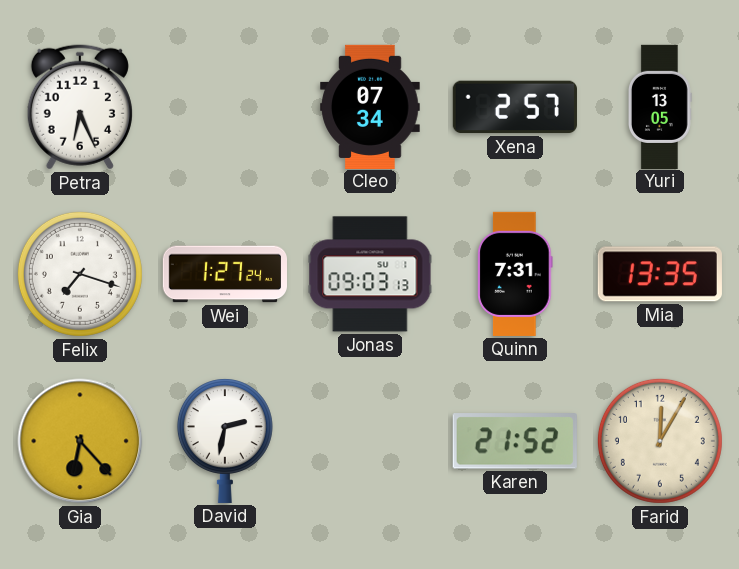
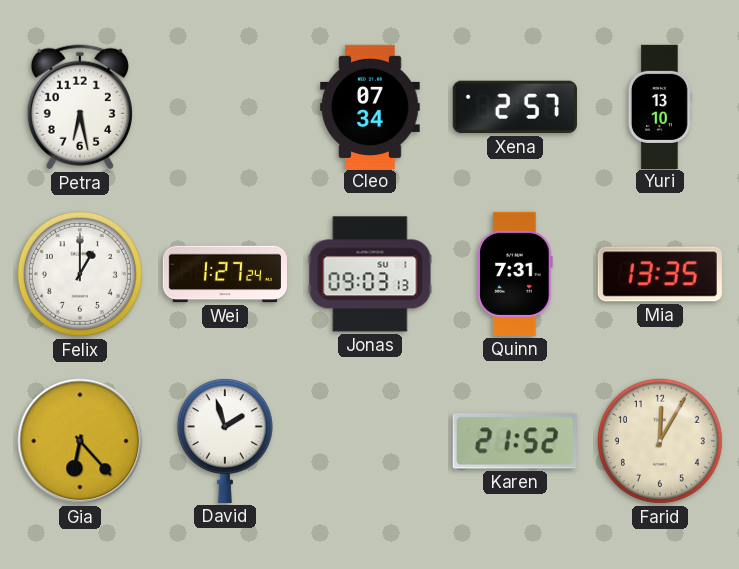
Petra: 6:26 -> 6:28 (80, 107)
Yuri: 13:05 -> 13:10 (660, 106)
Felix: 7:18 -> 1:00 (80, 274)
David: 2:32 -> 1:57 (225, 441)
